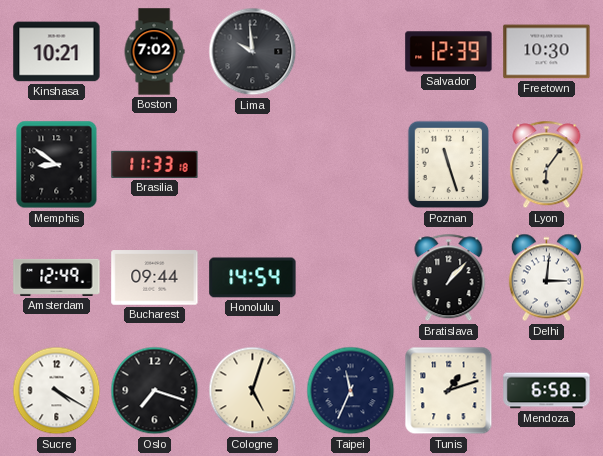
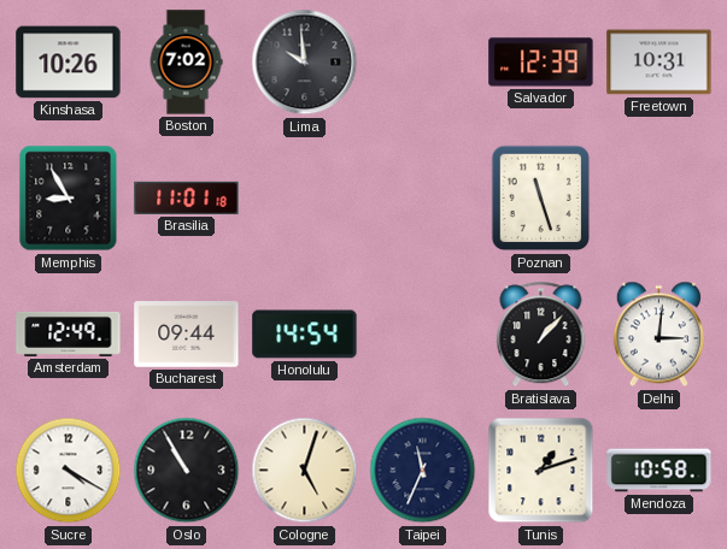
Kinshasa: 10:21 -> 10:26 (69, 63)
Freetown: 10:30 -> 10:31 (659, 63)
Memphis: 8:51 -> 8:55 (69, 199)
Brasilia: 11:33 -> 11:01 (187, 197)
Lyon: 6:06 -> none (547, 165)
Oslo: 7:18 -> 10:55 (187, 471)
Mendoza: 6:58 -> 10:58 (659, 471)
